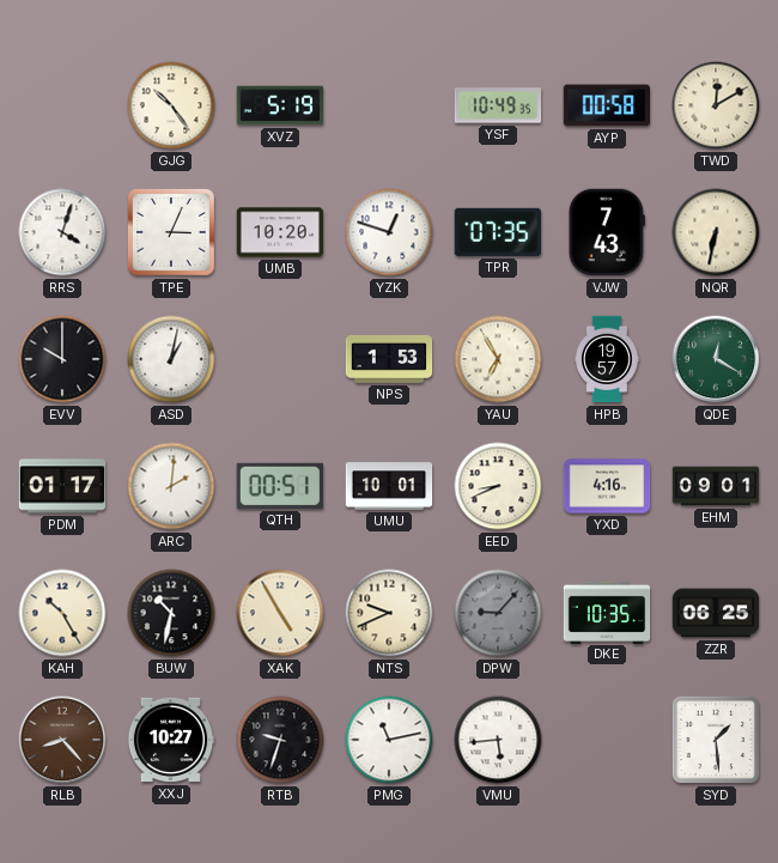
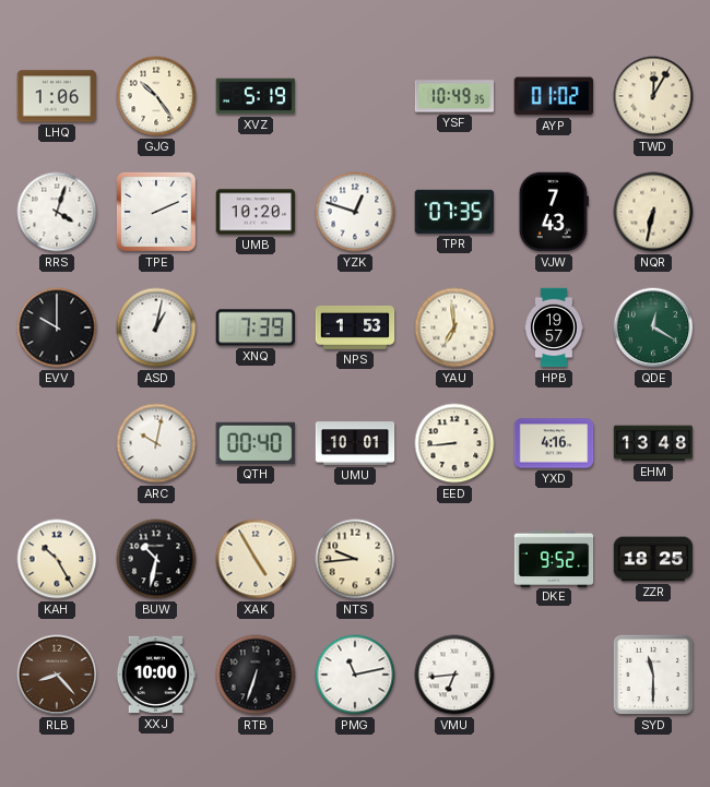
LHQ: none -> 1:06 (57, 96)
AYP: 00:58 -> 01:02 (553, 96)
TWD: 12:10 -> 12:05 (653, 96)
TPE: 3:04 -> 2:11 (156, 212)
XNQ: none -> 7:39 (255, 327)
YAU: 6:55 -> 6:59 (454, 327)
PDM: 01:17 -> none (62, 486)
ARC: 2:01 -> 10:02 (156, 443)
QTH: 00:51 -> 00:40 (255, 443)
EED: 8:41 -> 8:44 (454, 443)
EHM: 09:01 -> 13:48 (653, 443)
NTS: 9:41 -> 9:44 (355, 559)
DPW: 9:07 -> none (498, 613)
DKE: 10:35 -> 9:52 (554, 558)
ZZR: 06:25 -> 18:25 (653, 559)
XXJ: 10:27 -> 10:00 (156, 675)
RTB: 9:33 -> 6:33 (256, 675)
VMU: 5:44 -> 6:44 (454, 675)
SYD: 1:29 -> 11:30 (653, 675)
